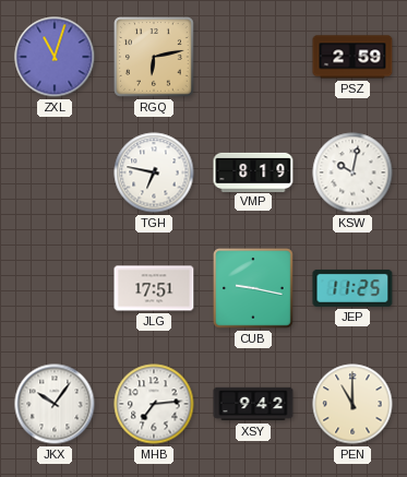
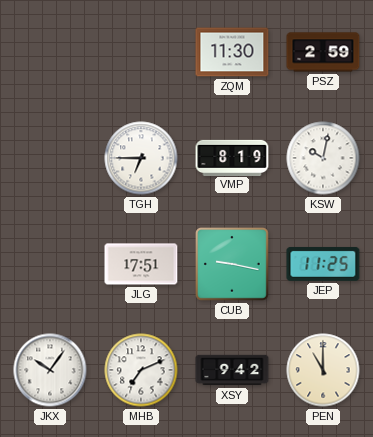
ZXL: 11:03 -> none (55, 57)
RGQ: 6:13 -> none (155, 58)
ZQM: none -> 11:30 (232, 52)
TGH: 6:47 -> 6:45 (141, 158)
MHB: 7:14 -> 7:11 (141, 370)
